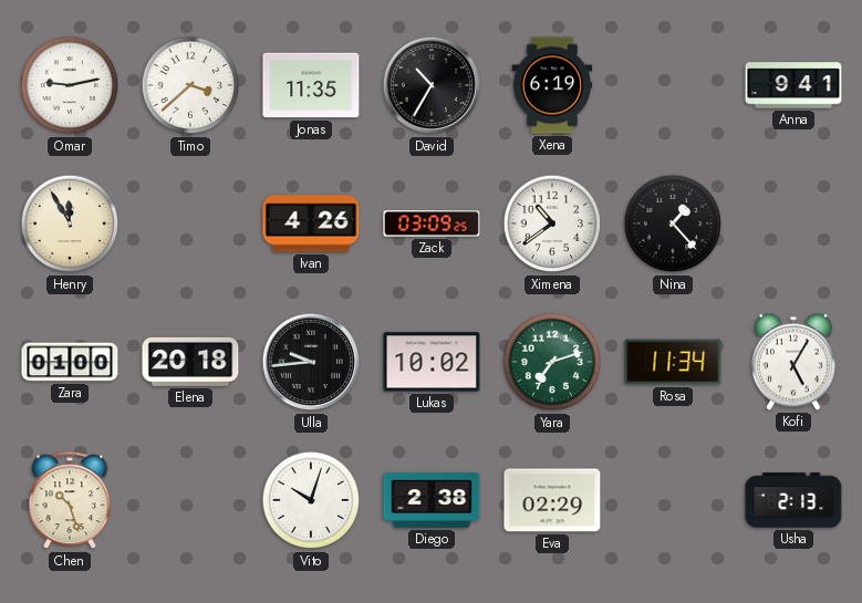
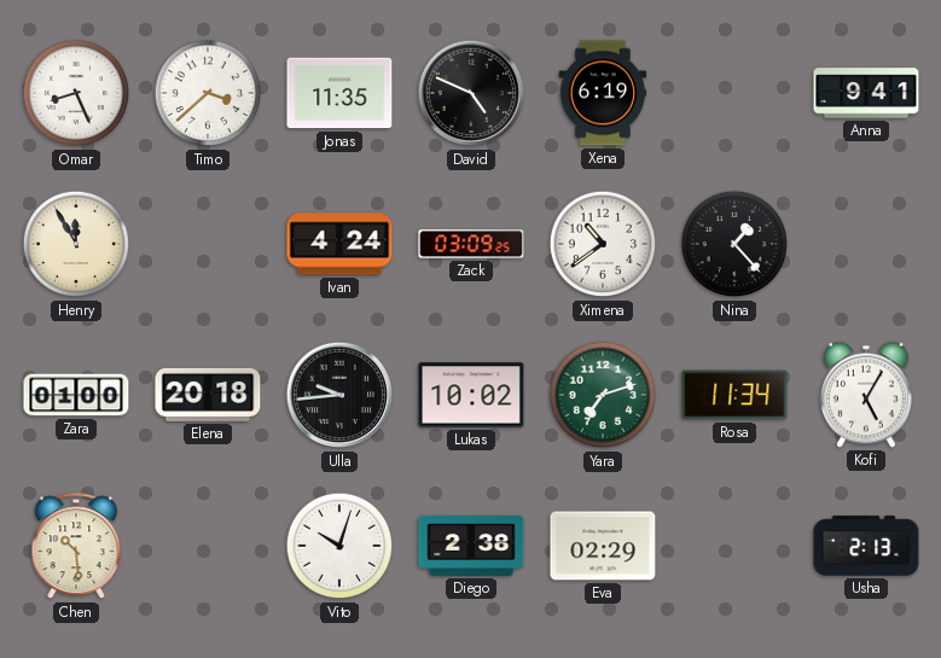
Omar: 9:13 -> 8:26 (76, 93)
David: 10:35 -> 4:49 (471, 93)
Ivan: 4:26 -> 4:24 (339, 244)
Chen: 10:27 -> 10:29 (76, 547)
